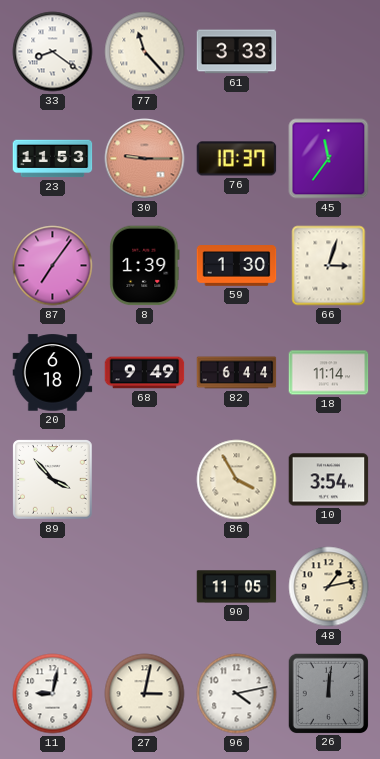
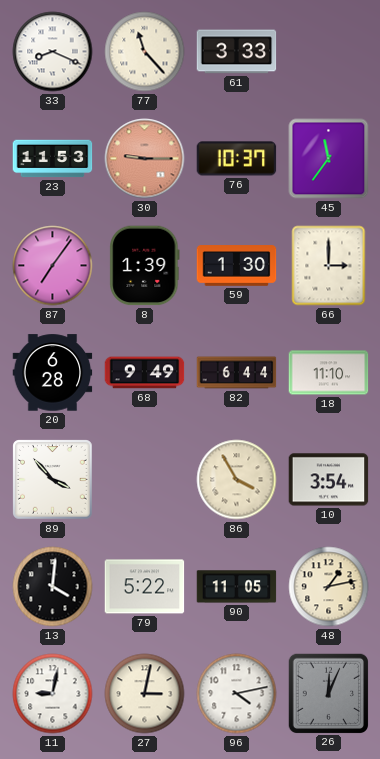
33: 8:21 -> 8:19 (53, 52)
66: 3:03 -> 3:00 (329, 266)
20: 6:18 -> 6:28 (53, 373)
18: 11:14 -> 11:10 (329, 373)
13: none -> 4:01 (53, 587)
79: none -> 5:22 (145, 587)
26: 12:01 -> 12:04 (328, 693)
